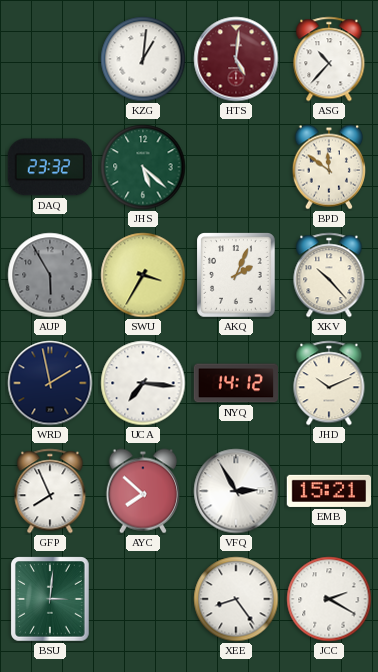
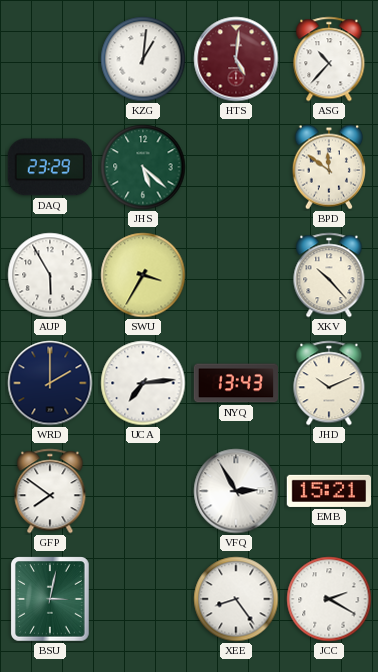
DAQ: 23:32 -> 23:29 (50, 167)
AUP dial: grey -> white (50, 275)
AKQ: 2:04 -> none (236, 275)
WRD: 1:58 -> 2:00 (50, 383)
UCA: 7:16 -> 7:14 (143, 383)
NYQ: 14:12 -> 13:43 (236, 383)
GFP: 7:56 -> 7:51 (50, 491)
AYC: 7:52 -> none (143, 491)
BSU: 3:01 -> 3:02 (50, 599)
